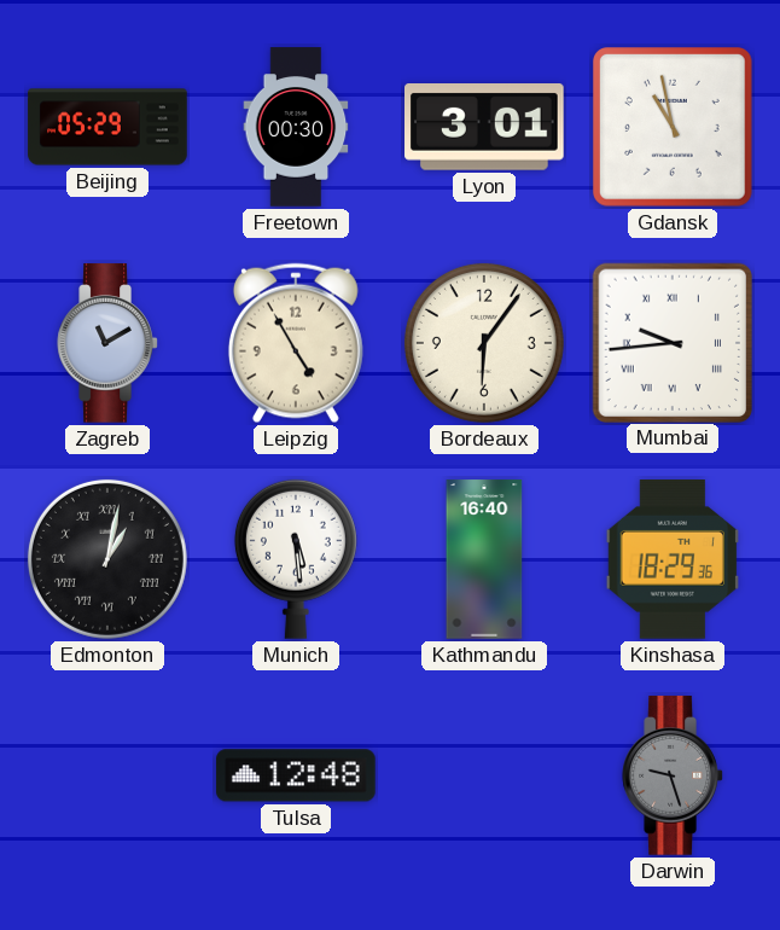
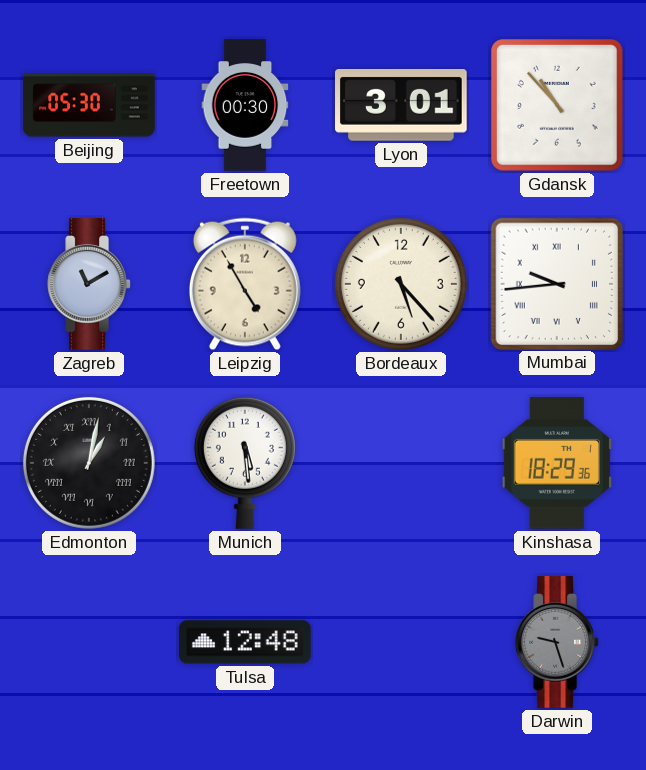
Beijing: 05:29 -> 05:30 (89, 105)
Gdansk: 10:58 -> 10:53 (558, 106)
Bordeaux: 6:06 -> 5:23 (401, 284)
Kathmandu: 16:40 -> none (484, 559)
